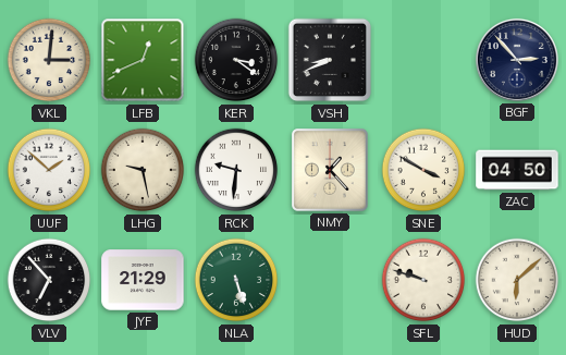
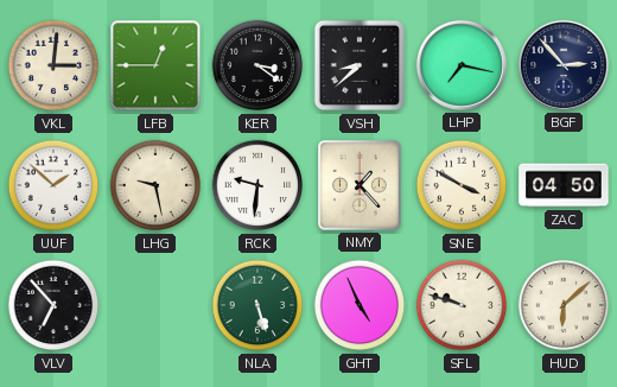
LFB: 12:41 -> 12:45 (155, 65)
VSH: 8:41 -> 8:38 (360, 65)
LHP: none -> 7:17 (462, 65)
JYF: 21:29 -> none (143, 280)
GHT: none -> 4:56 (360, 305)
